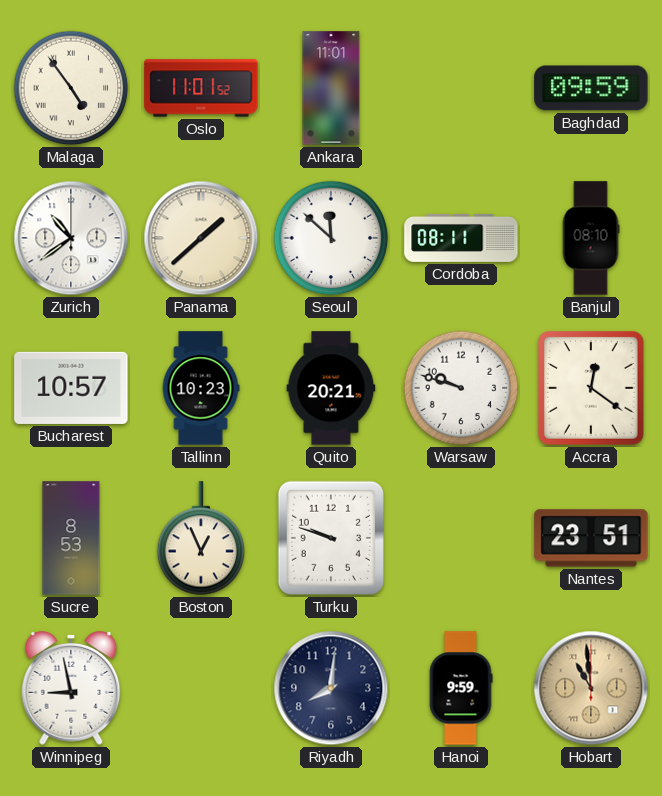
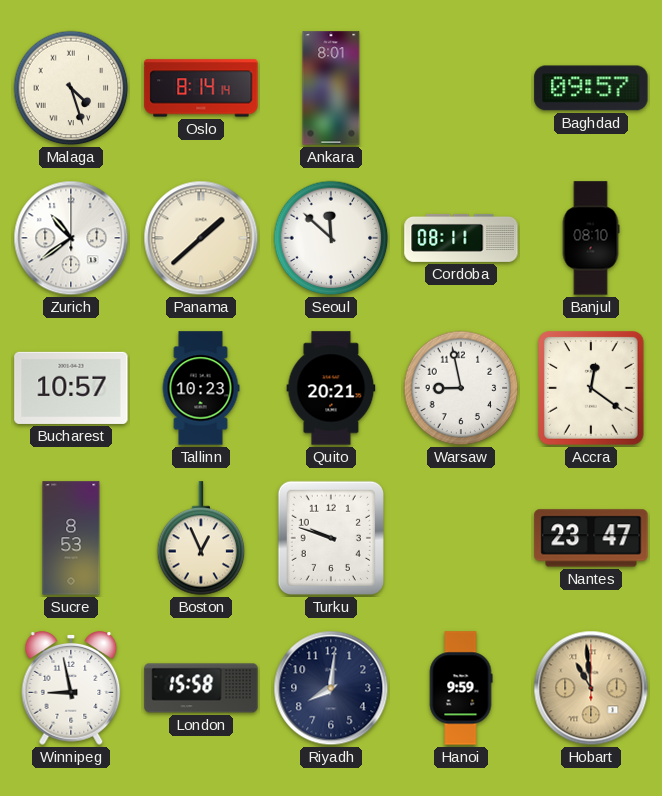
Malaga: 4:54 -> 4:27 (71, 88)
Oslo: 11:01 -> 8:14 (201, 88)
Ankara: 11:01 -> 8:01 (331, 88)
Baghdad: 09:59 -> 09:57 (591, 88)
Warsaw: 9:48 -> 8:58 (461, 388)
Nantes: 23:51 -> 23:47 (591, 538)
London: none -> 15:58 (201, 688)
